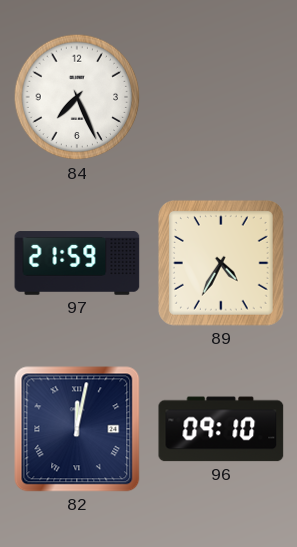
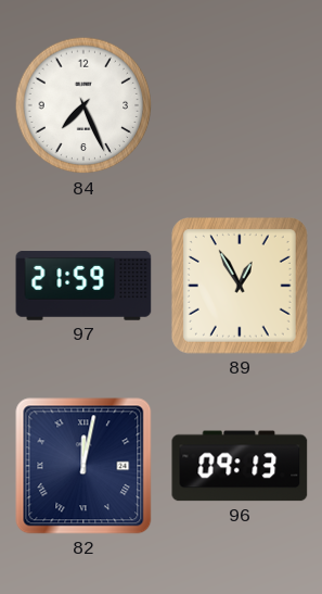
89: 4:35 -> 12:55 (240, 286)
96: 09:10 -> 09:13 (240, 466)
